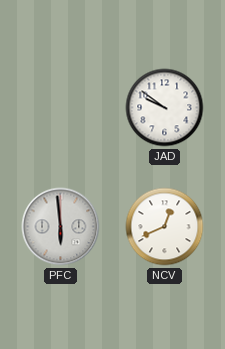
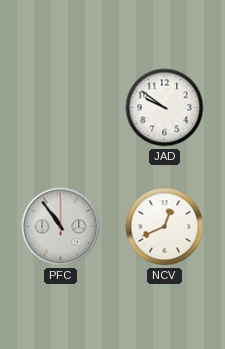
PFC: 5:59 -> 10:54 (61, 227)
